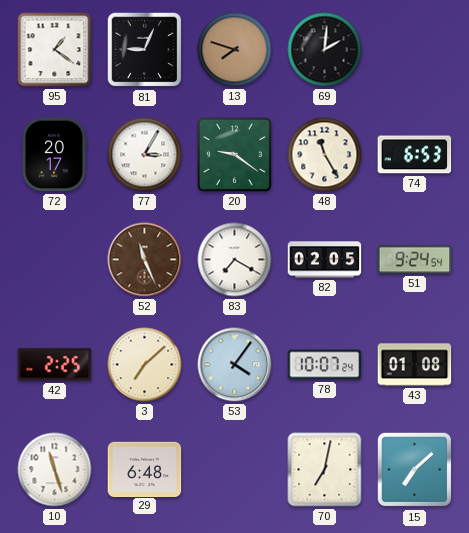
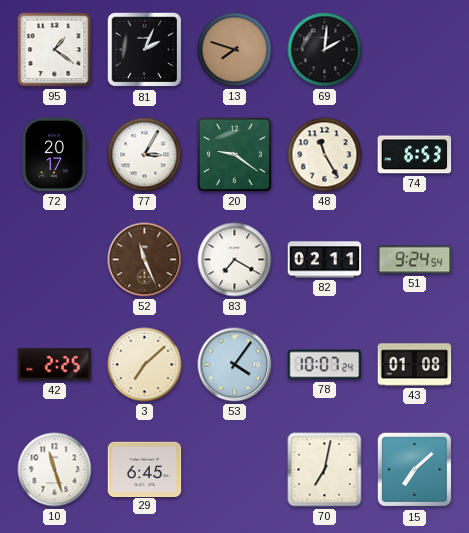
81: 9:04 -> 2:04 (145, 50)
82: 02:05 -> 02:11 (325, 260)
29: 6:48 -> 6:45 (145, 469)
